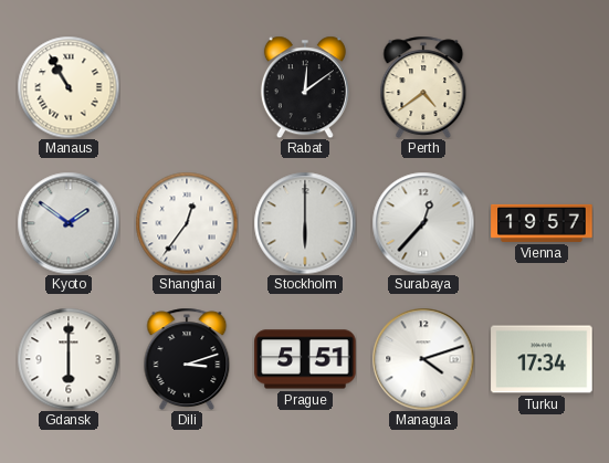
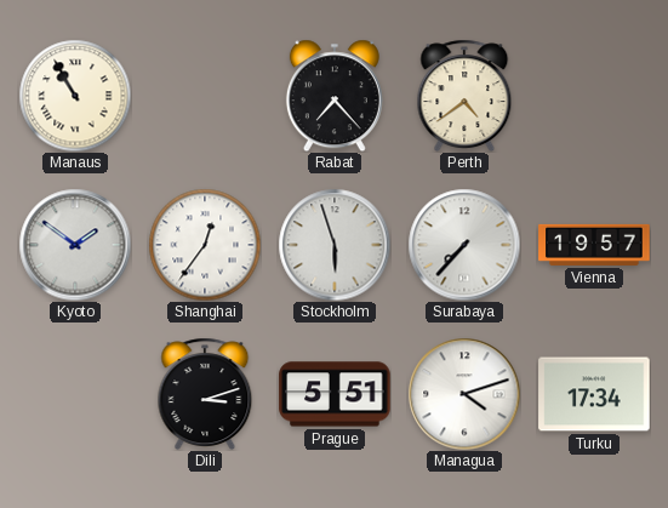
Rabat: 12:09 -> 7:23 (335, 96)
Stockholm: 6:00 -> 5:57 (335, 245)
Surabaya: 12:37 -> 7:37 (464, 245)
Gdansk: 6:00 -> none (69, 359)
